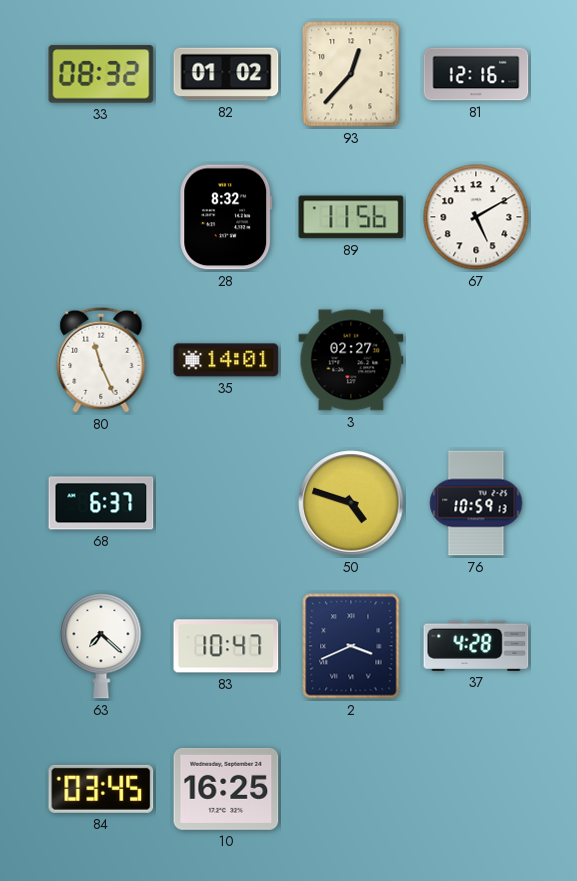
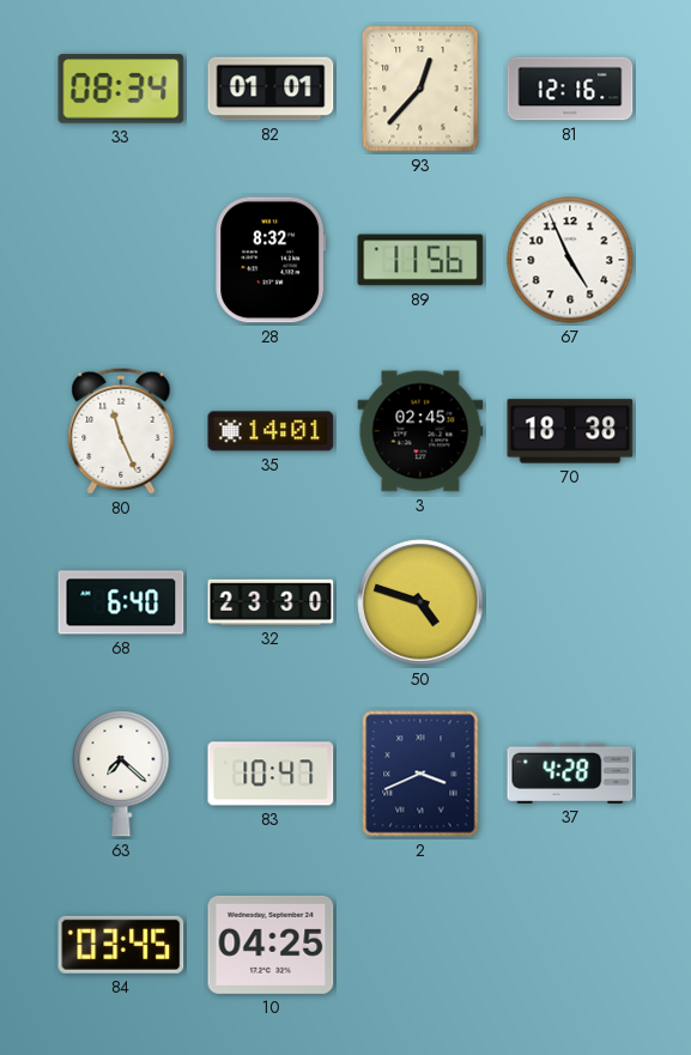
33: 08:32 -> 08:34 (121, 89)
82: 01:02 -> 01:01 (271, 89)
67: 5:10 -> 4:56 (570, 260)
3: 02:27 -> 02:45 (420, 431)
70: none -> 18:38 (570, 431)
68: 6:37 -> 6:40 (121, 602)
32: none -> 23:30 (271, 602)
76: 10:59 -> none (476, 503)
10: 16:25 -> 04:25 (271, 945)
